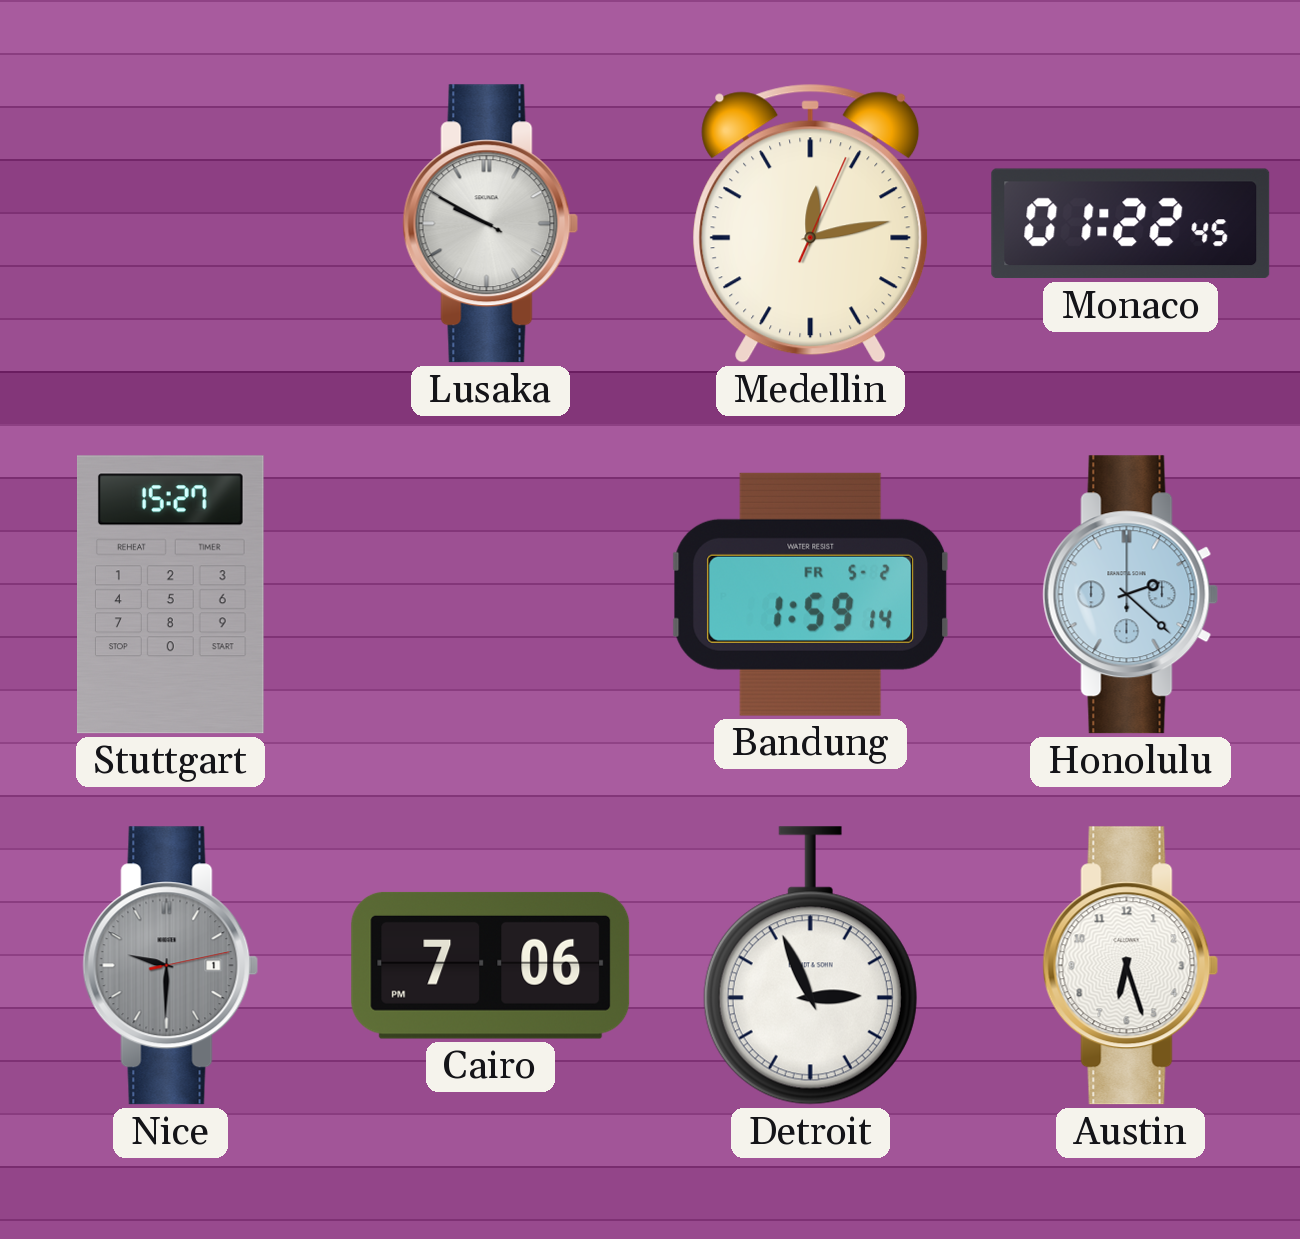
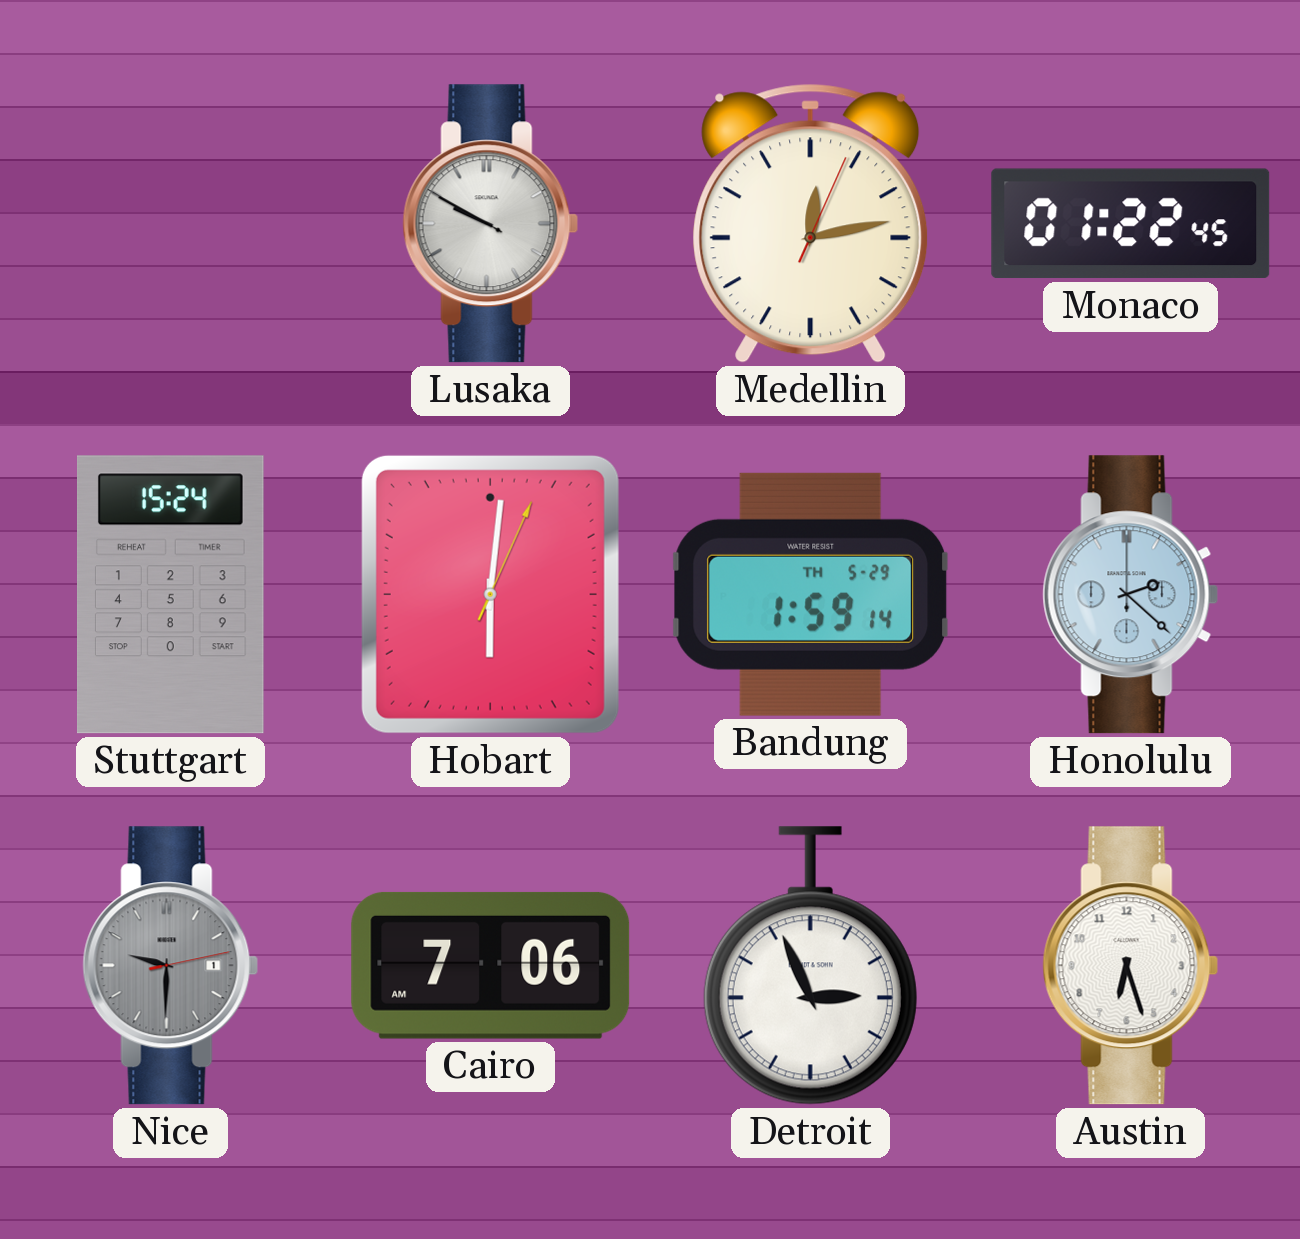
Stuttgart: 15:27 -> 15:24 (171, 595)
Hobart: none -> 6:01 (490, 594)
Bandung date: FR 5-2 -> TH 5-29 (811, 594)
Cairo: 7:06 PM -> 7:06 AM (491, 965)
